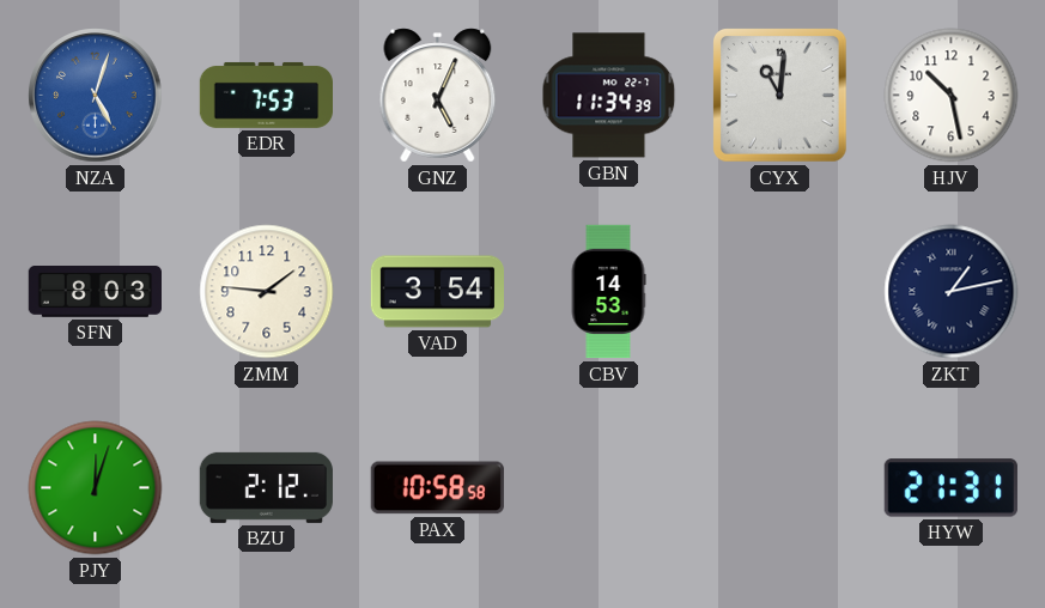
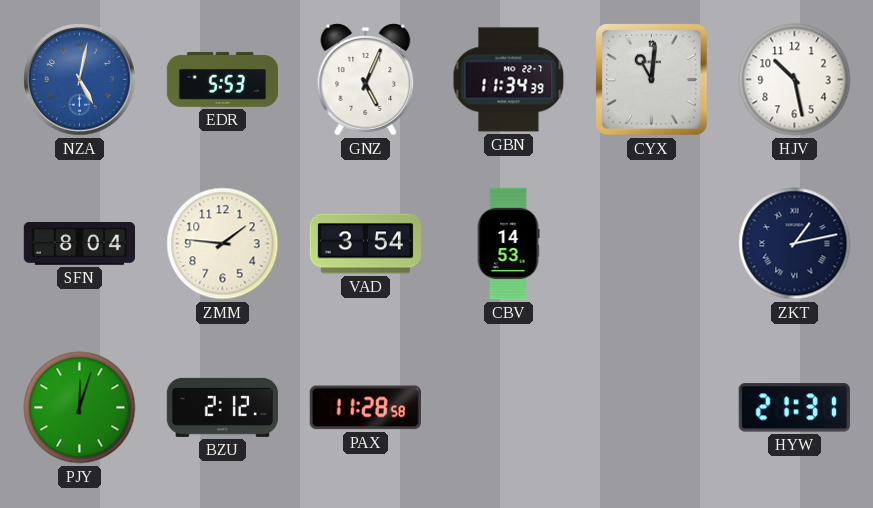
NZA: 5:03 -> 5:02 (80, 80)
EDR: 7:53 -> 5:53 (222, 80)
SFN: 8:03 -> 8:04 (79, 244)
PAX: 10:58 -> 11:28 (365, 408)
